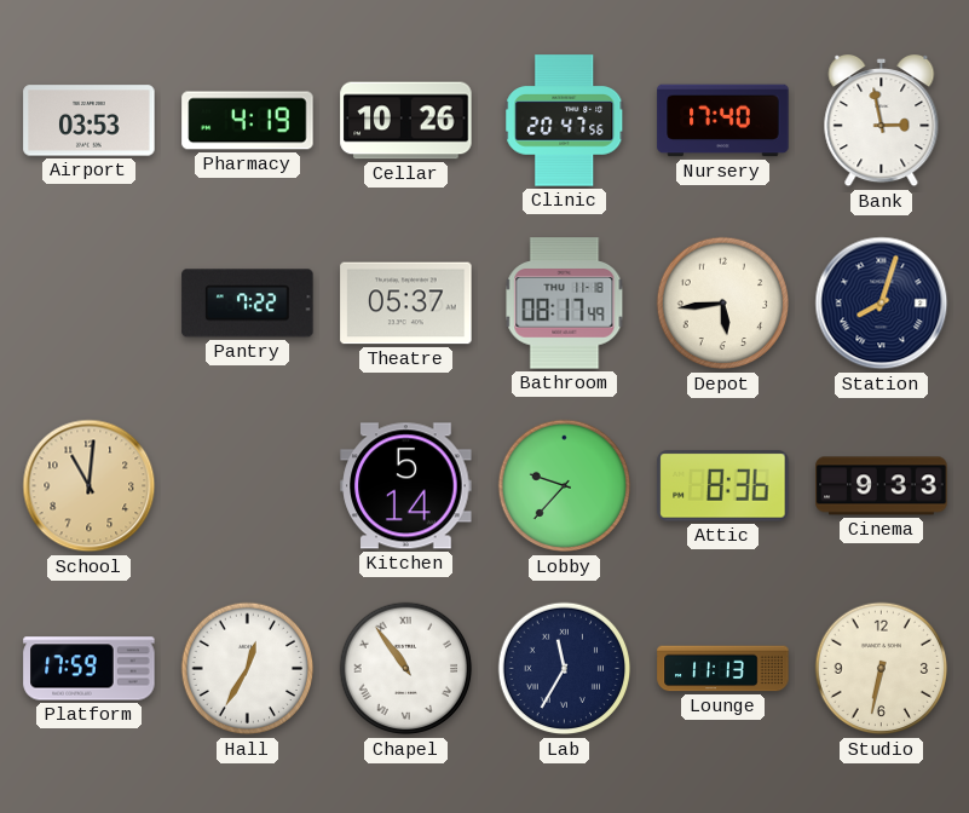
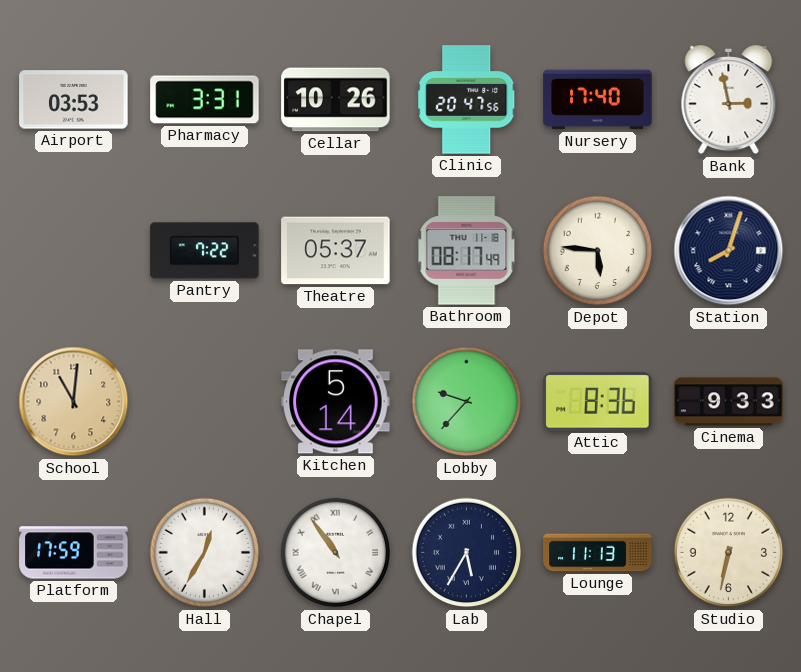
Pharmacy: 4:19 -> 3:31 (205, 100)
Depot: 5:44 -> 5:46 (598, 251)
Lab: 11:35 -> 5:35 (467, 553)
